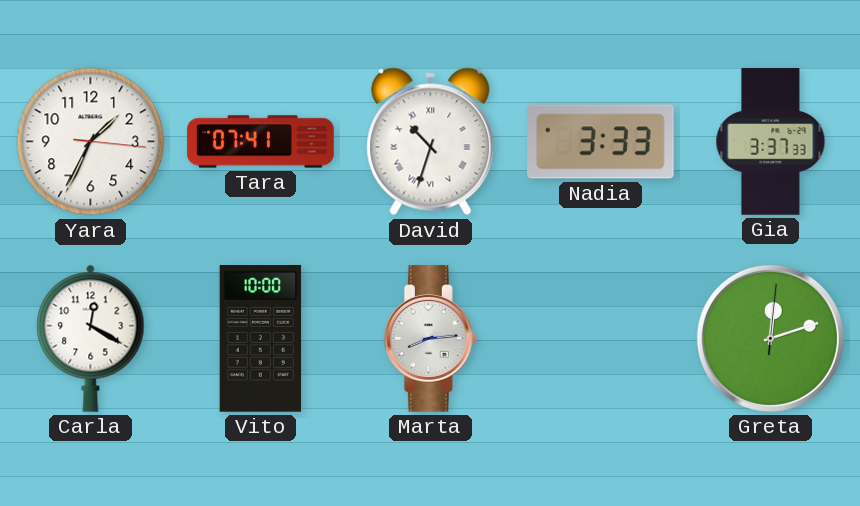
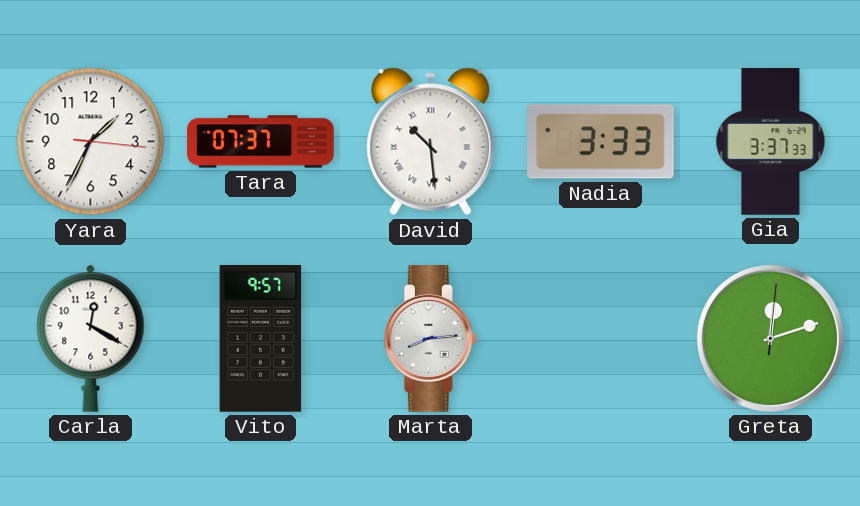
Tara: 07:41 -> 07:37 (261, 142)
David: 10:33 -> 10:29 (431, 142)
Vito: 10:00 -> 9:57 (261, 339)
